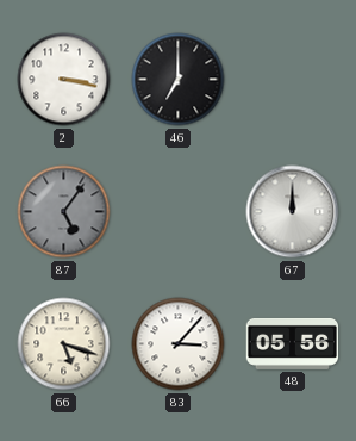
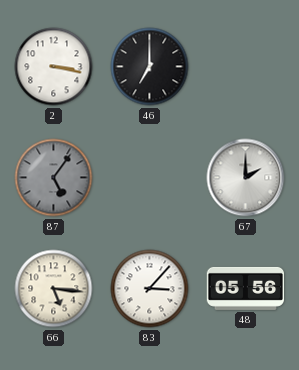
67: 12:00 -> 2:00 (246, 178)
66: 5:18 -> 5:16 (54, 289)
